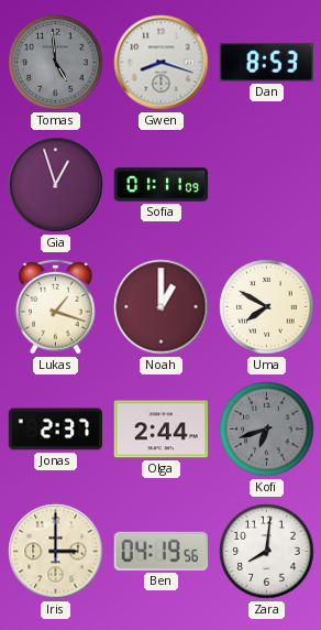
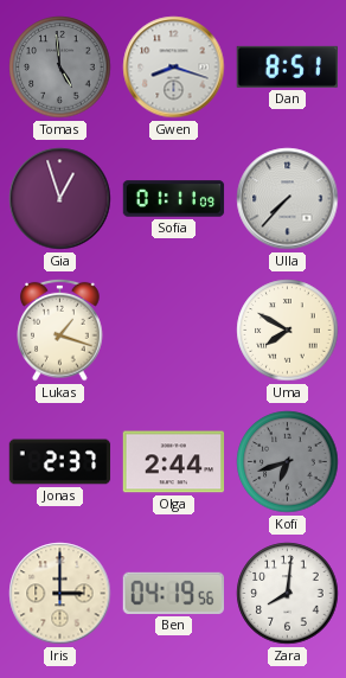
Dan: 8:53 -> 8:51 (287, 66)
Ulla: none -> 7:37 (288, 199)
Noah: 1:00 -> none (162, 307)
